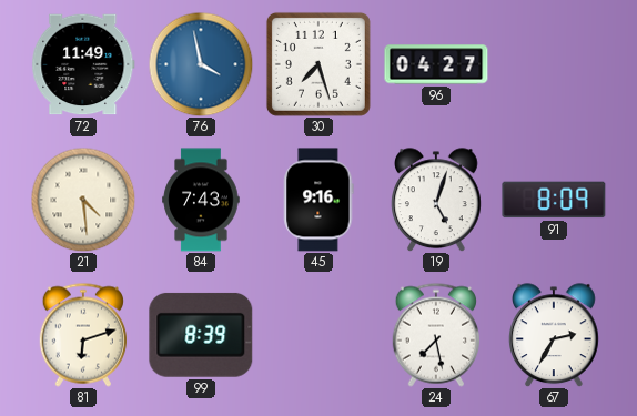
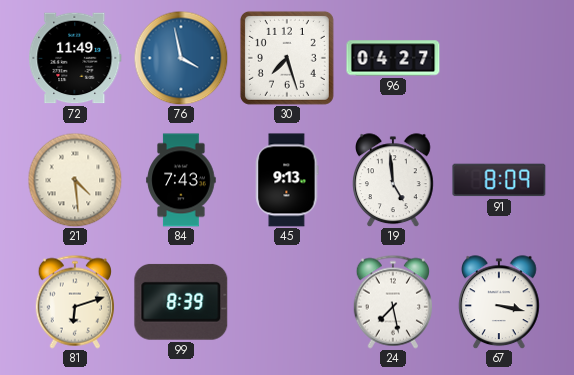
45: 9:16 -> 9:13 (287, 180)
19: 5:03 -> 4:59 (394, 180)
67: 2:35 -> 3:17 (500, 302)
